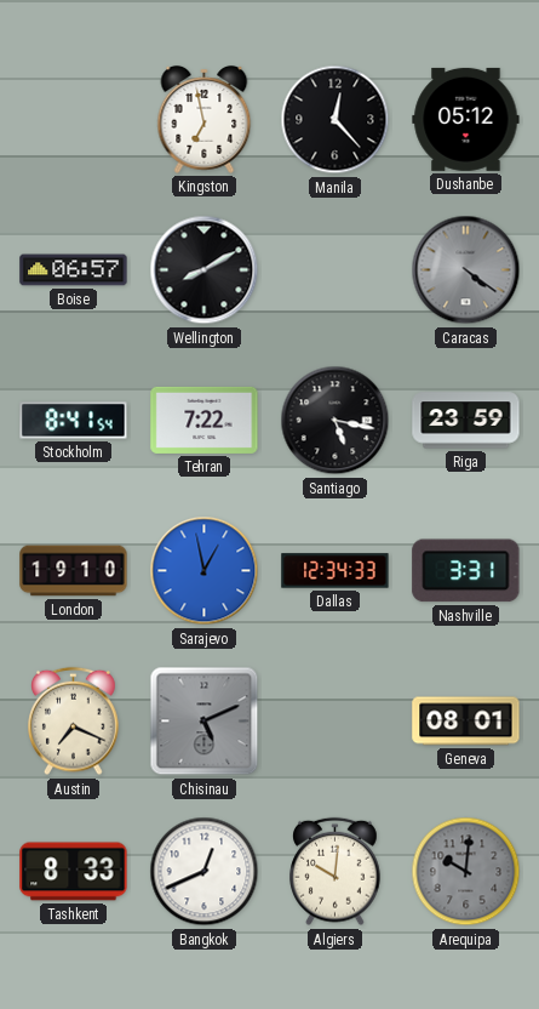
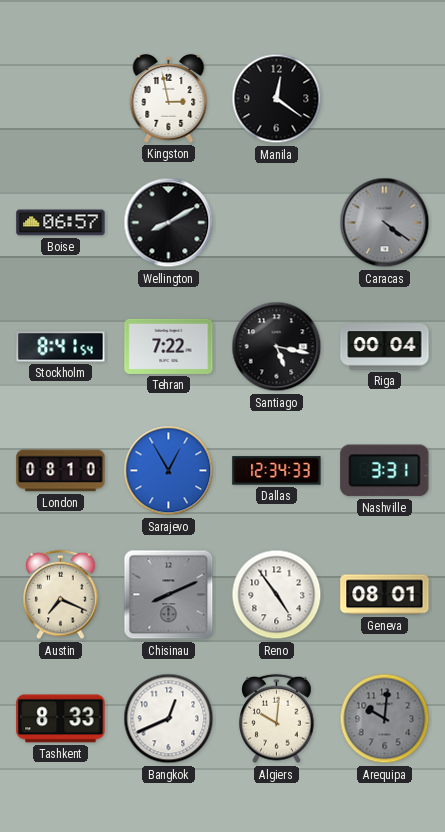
Kingston: 6:58 -> 2:58 (169, 98)
Manila: 12:23 -> 12:21 (277, 99)
Dushanbe: 05:12 -> none (466, 119)
Riga: 23:59 -> 00:04 (385, 347)
London: 19:10 -> 08:10 (61, 471)
Sarajevo: 12:58 -> 12:55 (169, 471)
Chisinau: 5:11 -> 8:11 (169, 595)
Reno: none -> 4:54 (277, 595)
